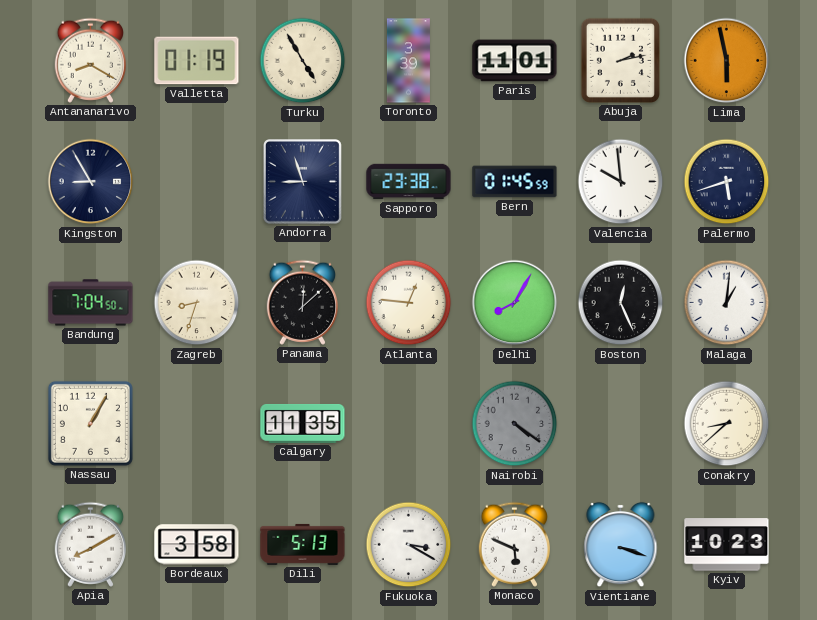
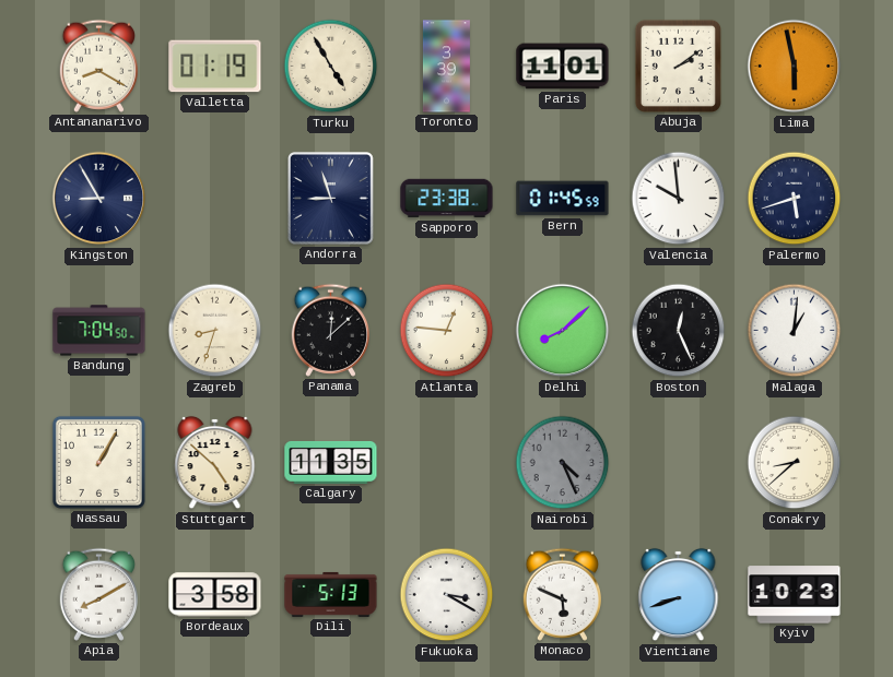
Abuja: 2:13 -> 2:09 (678, 66)
Delhi: 8:05 -> 8:08 (563, 331)
Stuttgart: none -> 4:52 (215, 463)
Nairobi: 4:21 -> 4:26 (563, 463)
Vientiane: 3:18 -> 8:42 (679, 595)
